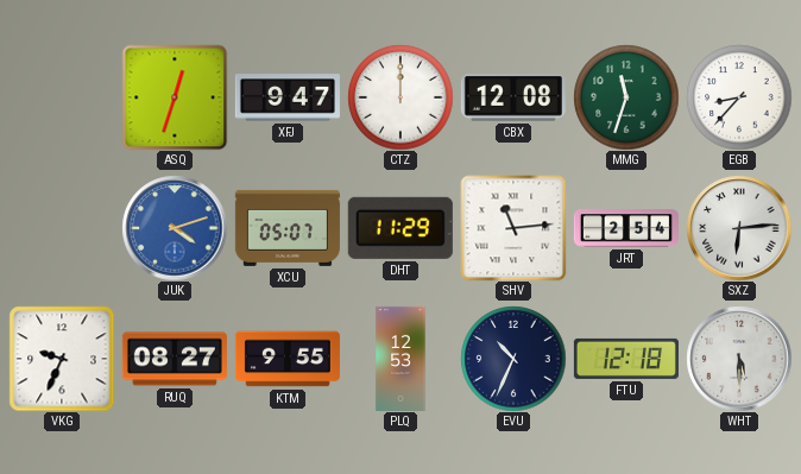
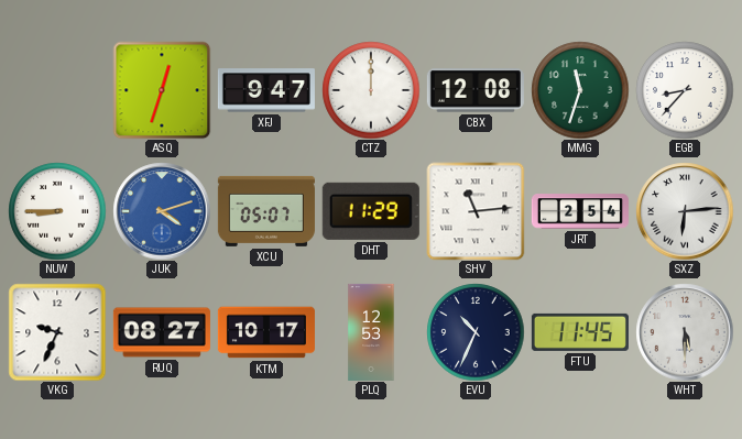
NUW: none -> 8:45 (57, 211)
KTM: 9:55 -> 10:17 (266, 332)
FTU: 12:18 -> 11:45 (580, 332)
